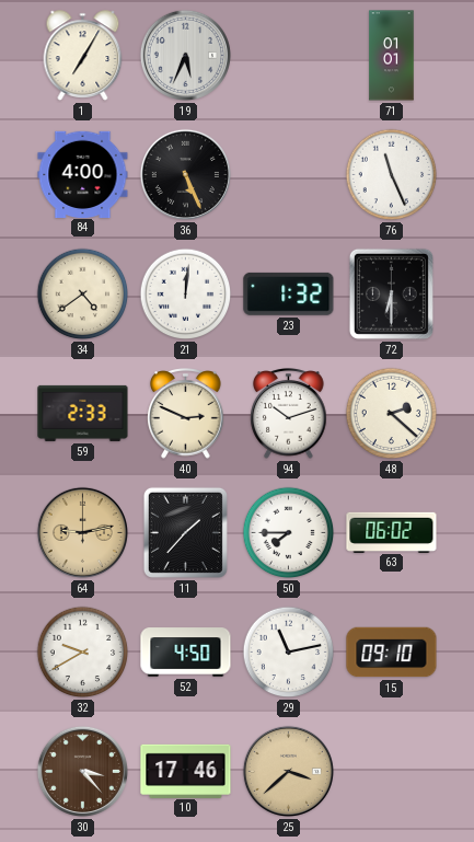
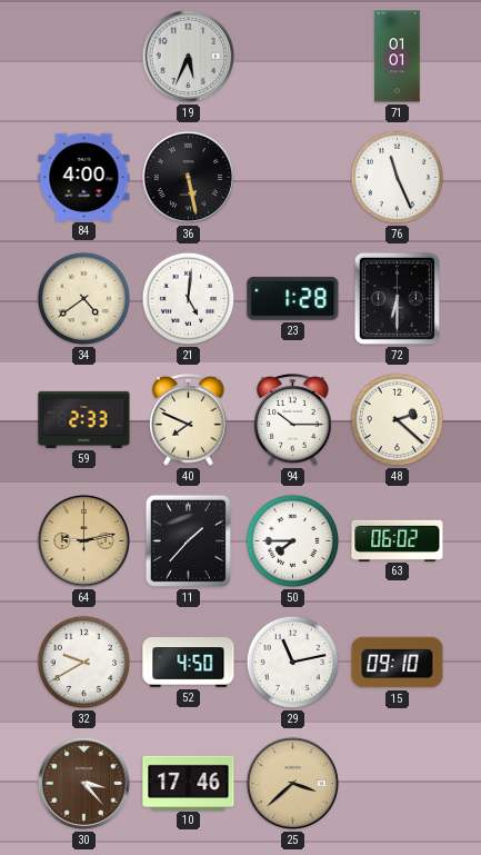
1: 7:05 -> none (83, 56)
36: 5:26 -> 5:28 (188, 177)
21: 12:01 -> 5:01 (189, 299)
23: 1:32 -> 1:28 (293, 298)
40: 2:49 -> 7:49 (189, 420)
94: 10:12 -> 10:15 (293, 420)
